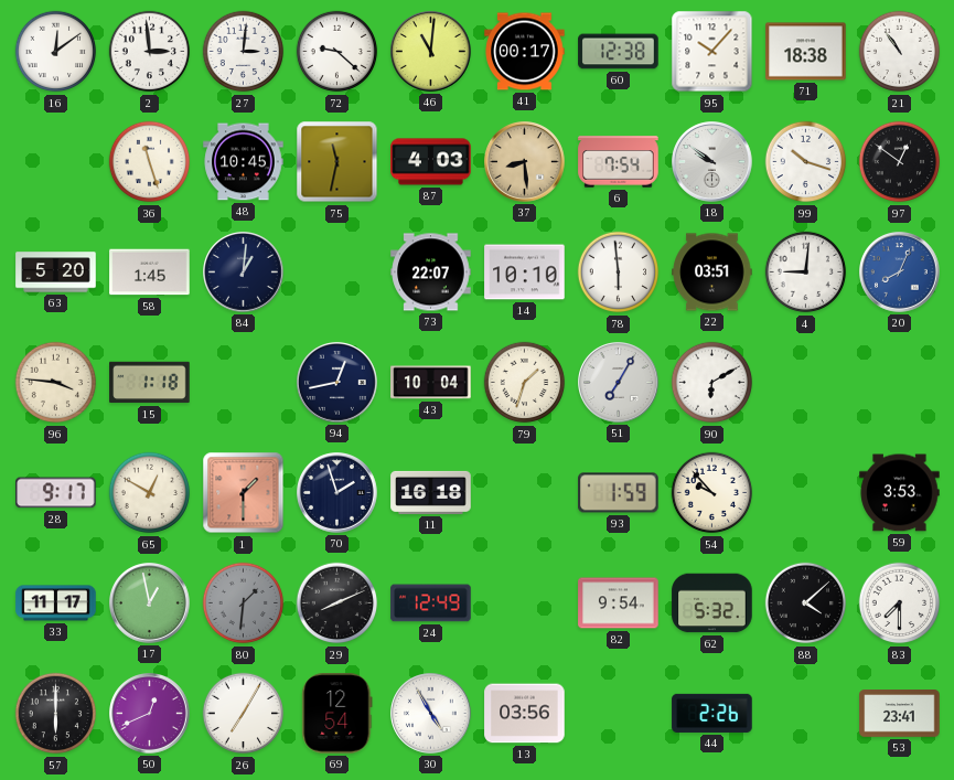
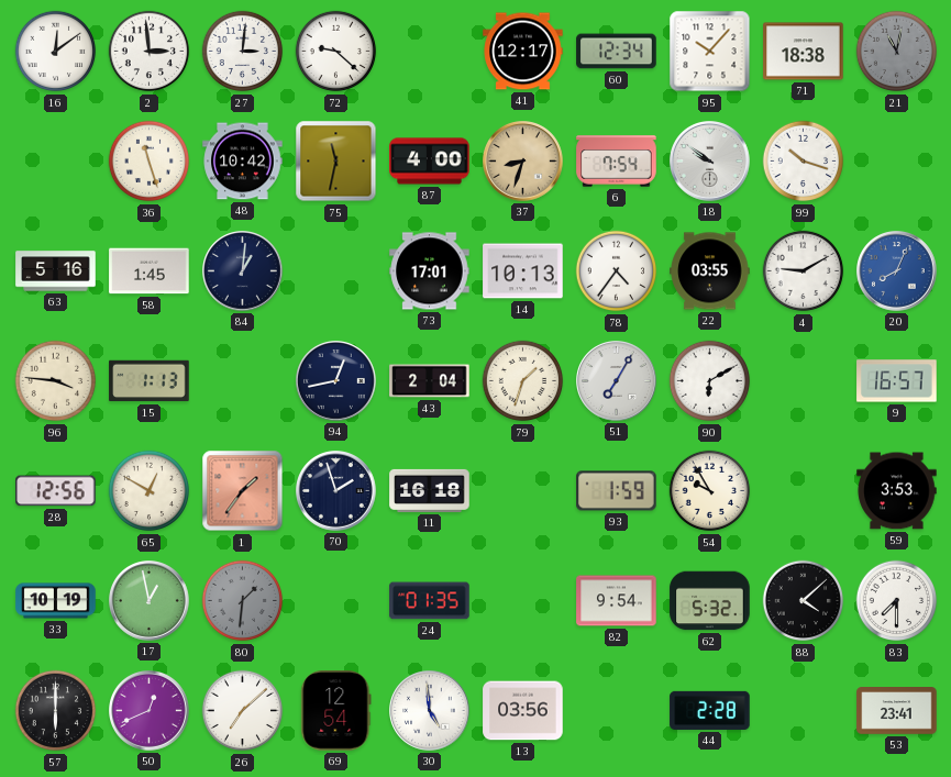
46: 11:01 -> none (431, 52)
41: 00:17 -> 12:17 (523, 52)
60: 12:38 -> 12:34 (617, 52)
21: 10:54 -> 11:02 (897, 52)
21 dial: white -> grey (897, 52)
48: 10:45 -> 10:42 (243, 162)
87: 4:03 -> 4:00 (430, 162)
37: 8:29 -> 8:33 (523, 162)
97: 12:51 -> none (900, 162)
63: 5:20 -> 5:16 (56, 271)
73: 22:07 -> 17:01 (430, 271)
14: 10:10 -> 10:13 (523, 271)
78: 5:59 -> 4:36 (617, 271)
22: 03:51 -> 03:55 (710, 271)
4: 9:01 -> 9:10 (804, 271)
15: 1:18 -> 1:13 (150, 381)
43: 10:04 -> 2:04 (430, 381)
9: none -> 16:57 (897, 381)
28: 9:17 -> 12:56 (56, 491)
1: 1:30 -> 1:36 (243, 491)
54: 9:53 -> 9:55 (710, 491)
33: 11:17 -> 10:19 (56, 601)
29: 8:11 -> none (337, 603)
24: 12:49 -> 01:35 (430, 601)
26: 7:05 -> 7:08 (243, 711)
30: 4:55 -> 4:59 (430, 711)
44: 2:26 -> 2:28 (710, 710)
